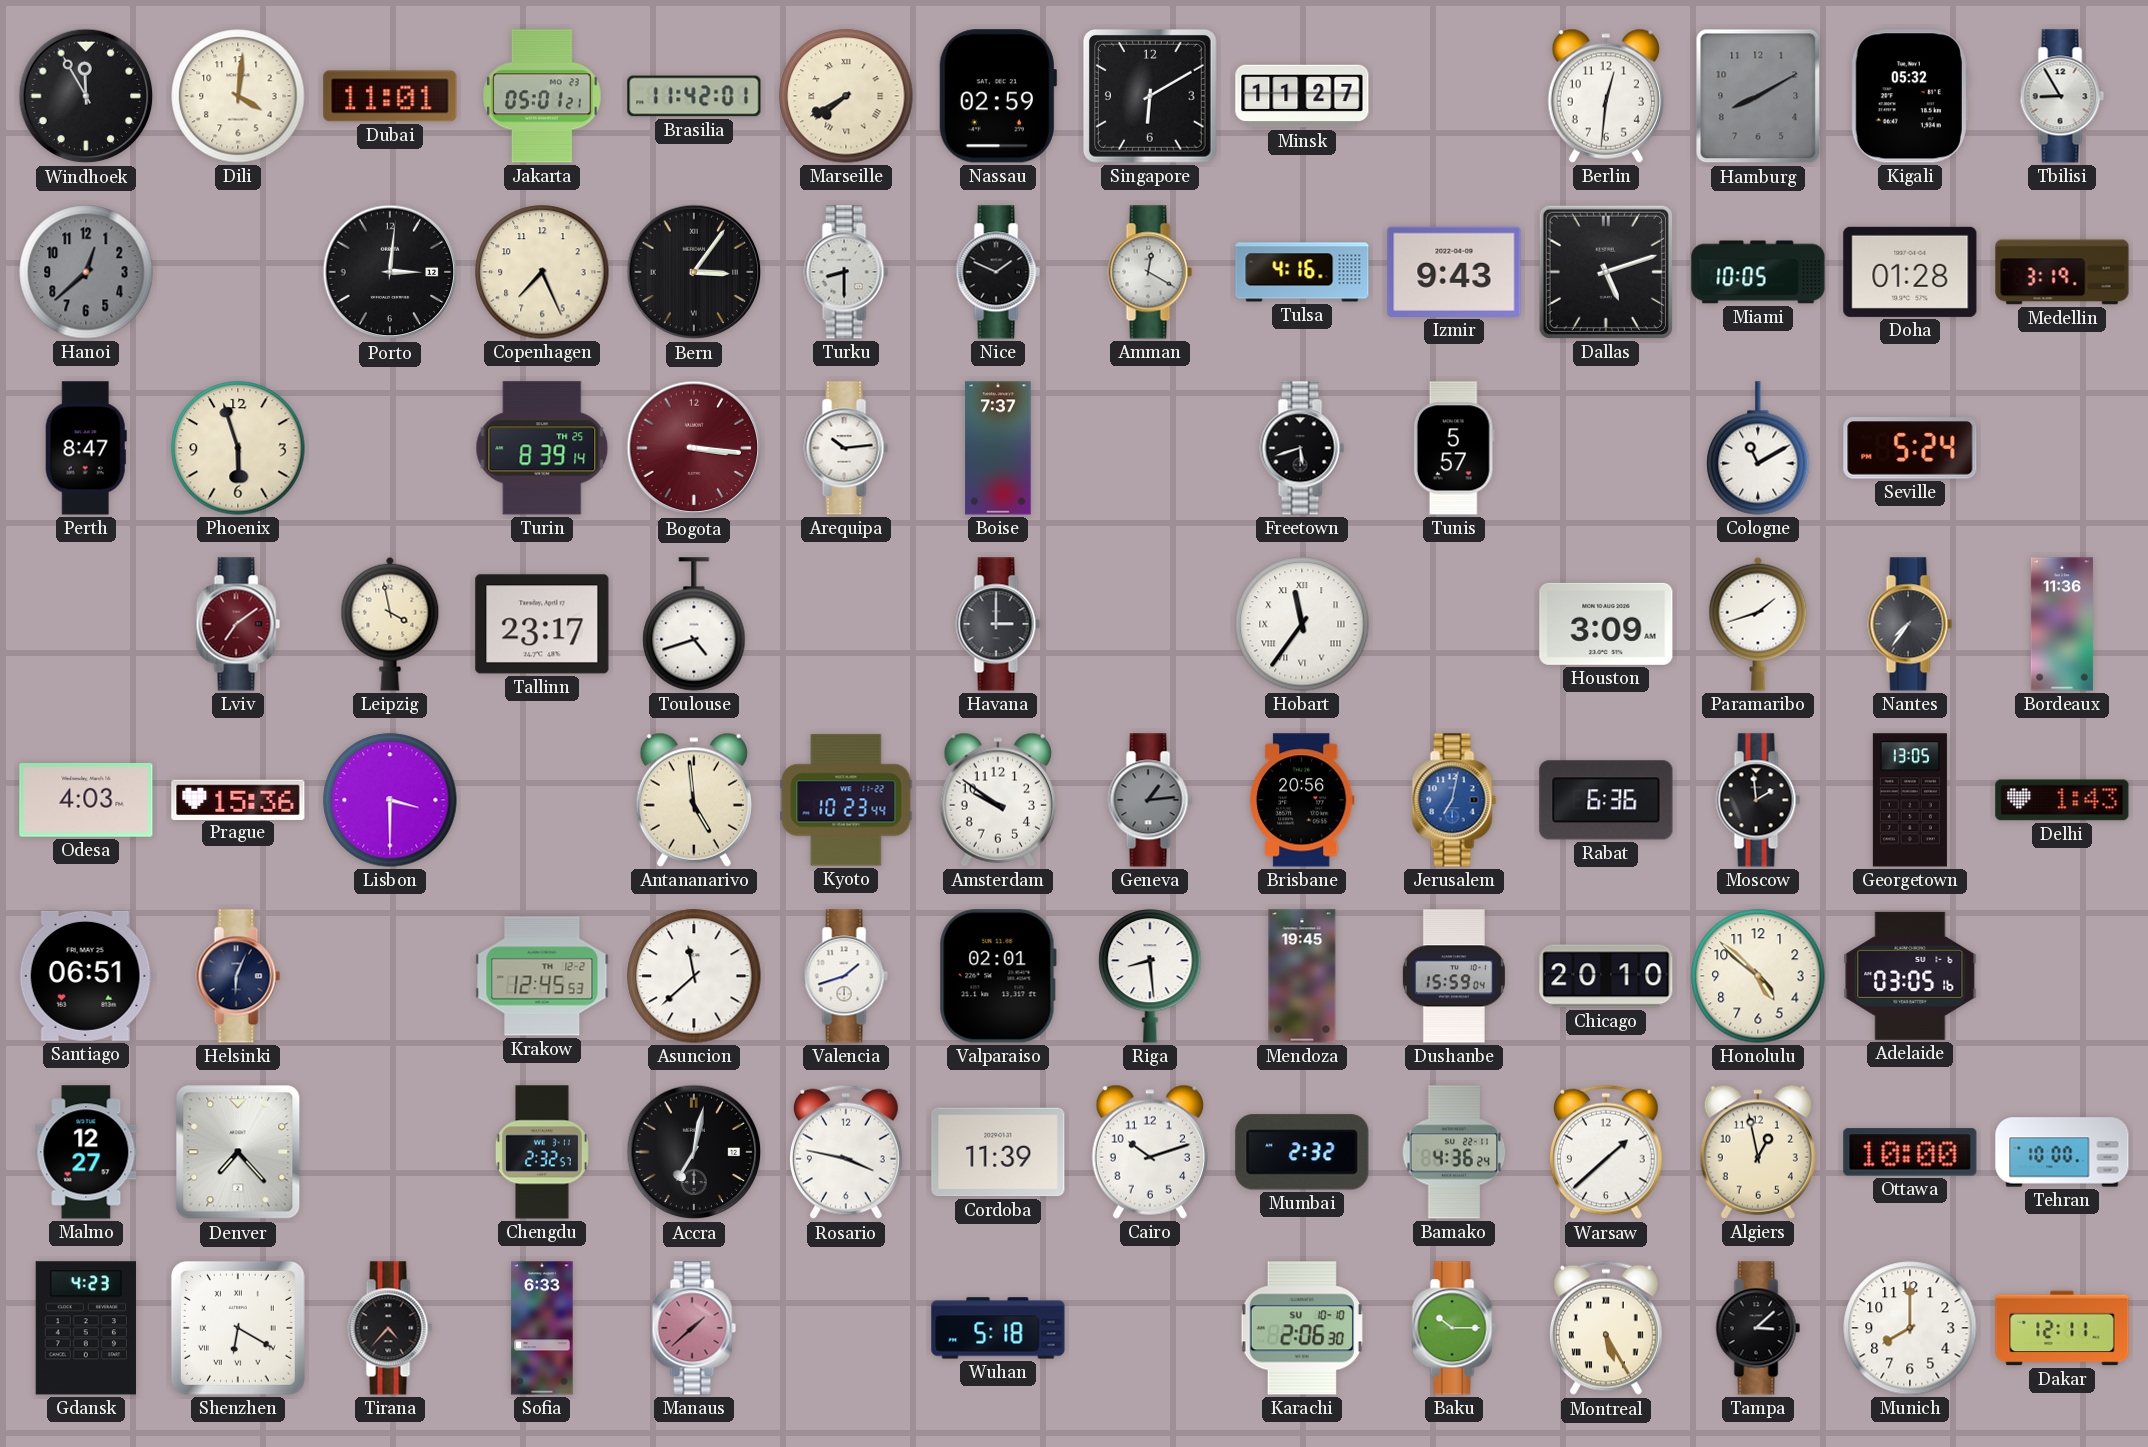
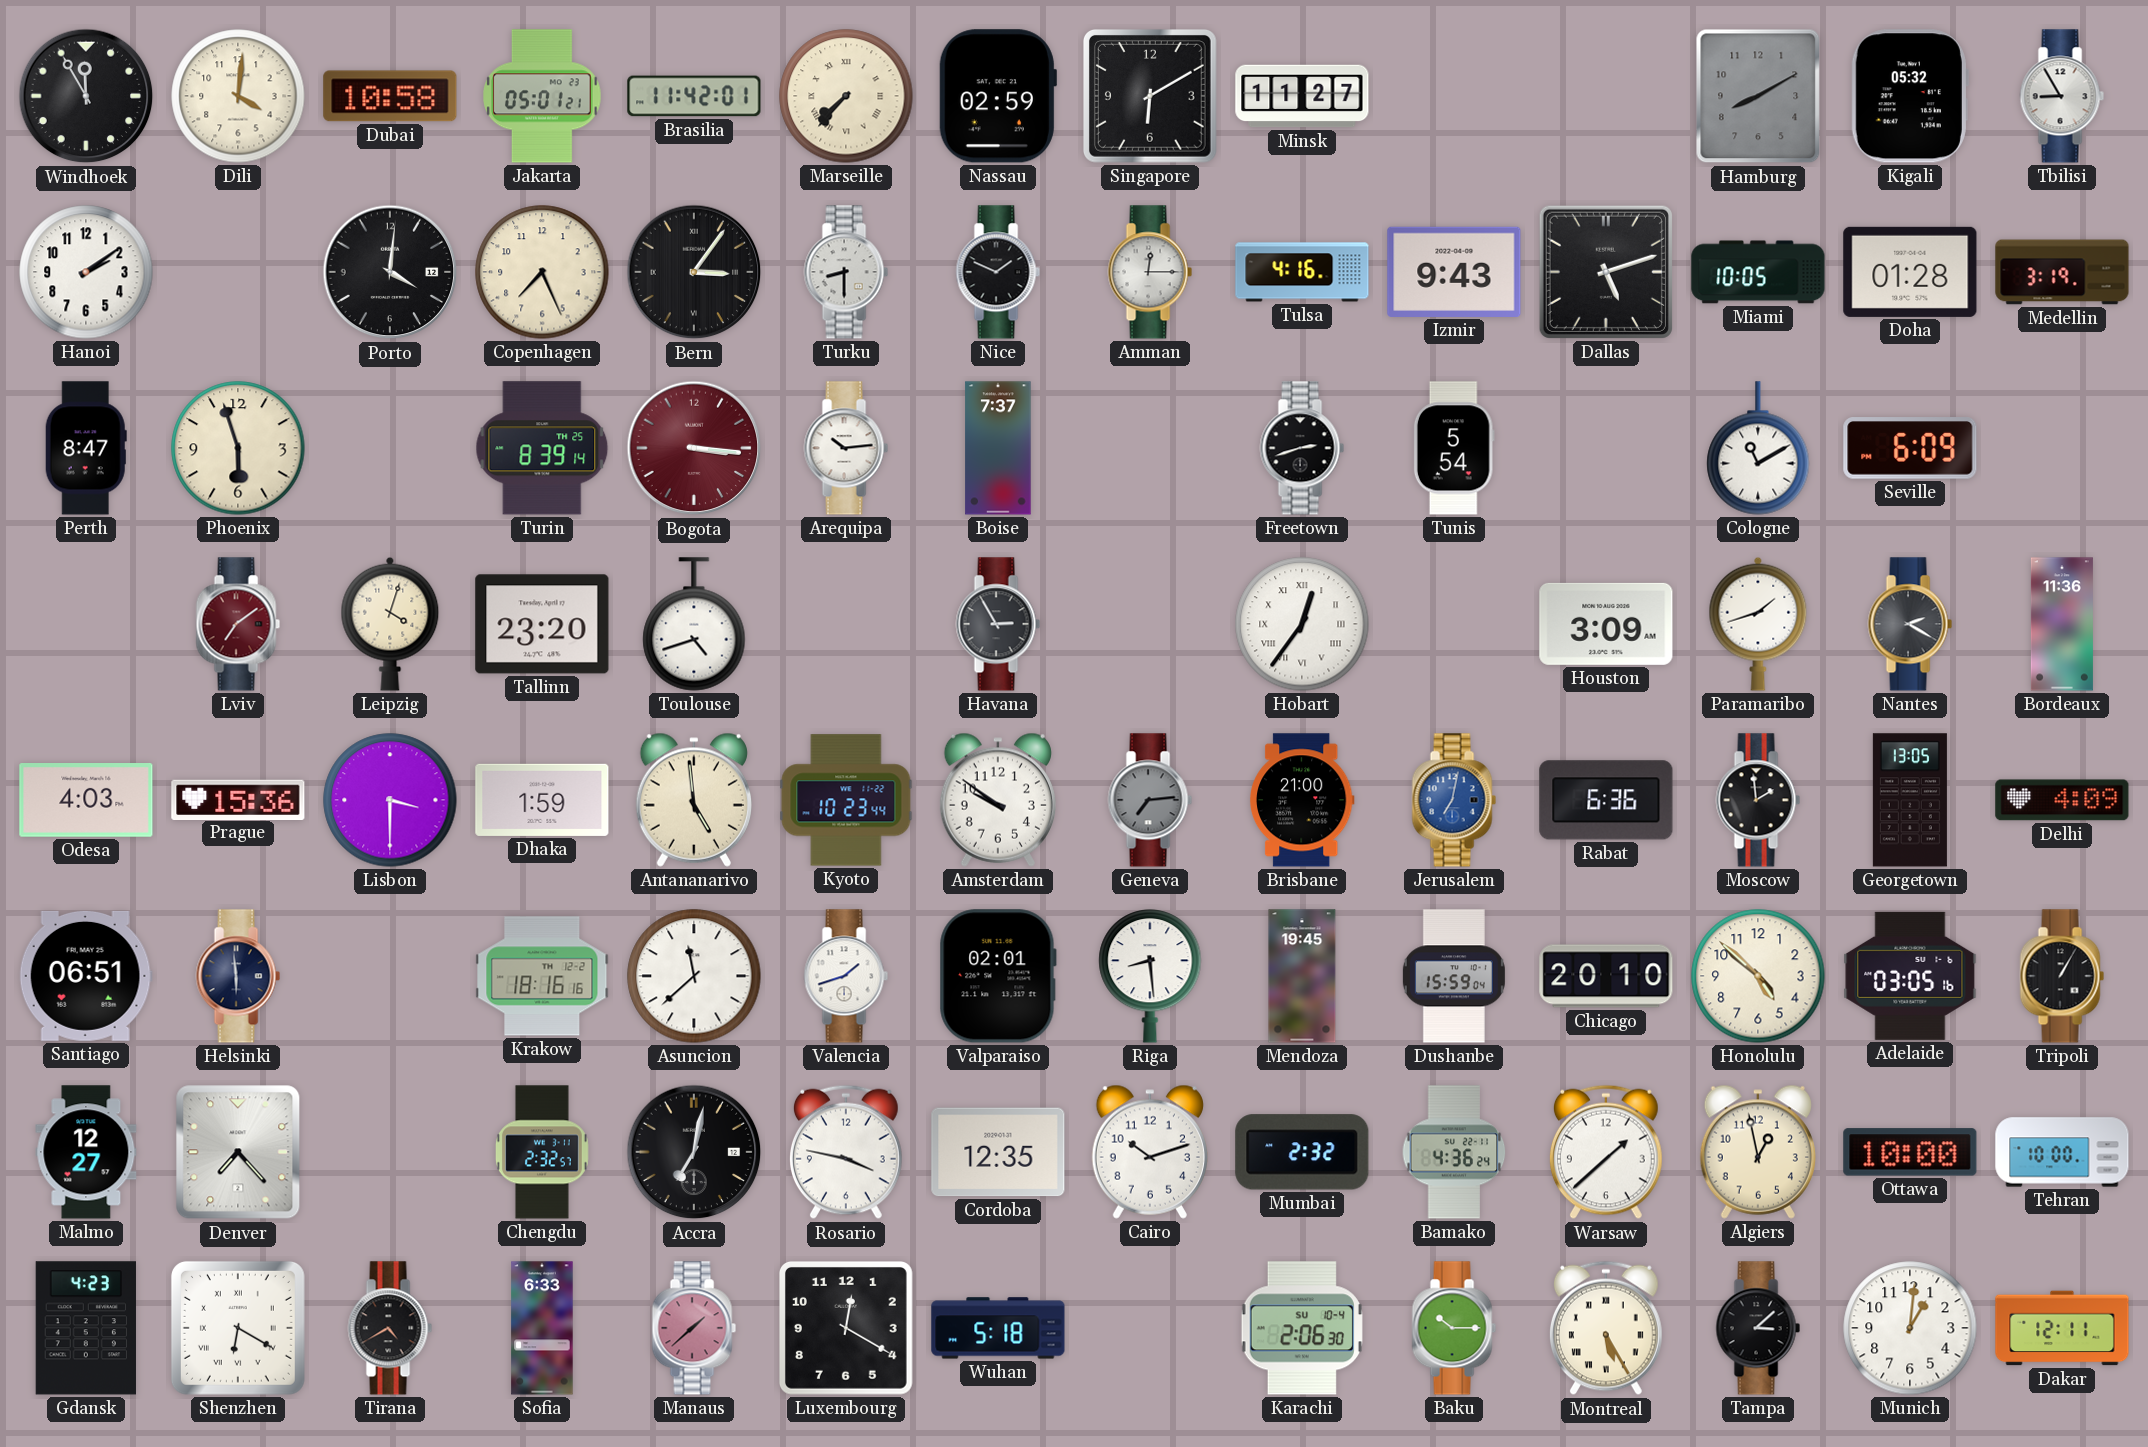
Dubai: 11:01 -> 10:58 (390, 96)
Marseille: 7:40 -> 7:37 (846, 96)
Berlin: 12:31 -> none (1606, 96)
Hanoi: 12:38 -> 2:09 (86, 272)
Hanoi dial: grey -> white (86, 272)
Porto: 3:01 -> 4:01 (390, 272)
Amman: 12:20 -> 12:15 (1150, 272)
Freetown: 5:42 -> 2:42 (1302, 448)
Tunis: 5:57 -> 5:54 (1454, 448)
Seville: 5:24 -> 6:09 (1910, 448)
Leipzig: 3:58 -> 4:03 (390, 624)
Tallinn: 23:17 -> 23:20 (542, 624)
Havana: 3:00 -> 2:55 (998, 624)
Hobart: 11:36 -> 12:36 (1302, 624)
Nantes: 7:36 -> 2:20 (1910, 624)
Dhaka: none -> 1:59 (542, 800)
Geneva: 1:14 -> 7:14 (1150, 800)
Brisbane: 20:56 -> 21:00 (1302, 800)
Delhi: 1:43 -> 4:09 (2062, 800)
Helsinki: 6:04 -> 5:59 (238, 976)
Krakow: 12:45 -> 18:16 (542, 976)
Tripoli: none -> 1:05 (2062, 976)
Cordoba: 11:39 -> 12:35 (998, 1152)
Tirana: 4:37 -> 4:40 (390, 1328)
Luxembourg: none -> 12:20 (847, 1329)
Karachi date: SU 10-10 -> SU 10-4 (1302, 1328)
Munich: 8:00 -> 1:01 (1910, 1328)
